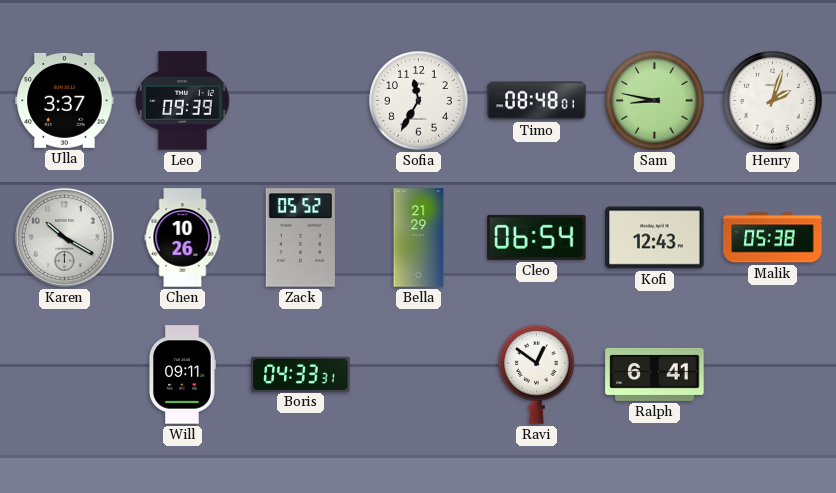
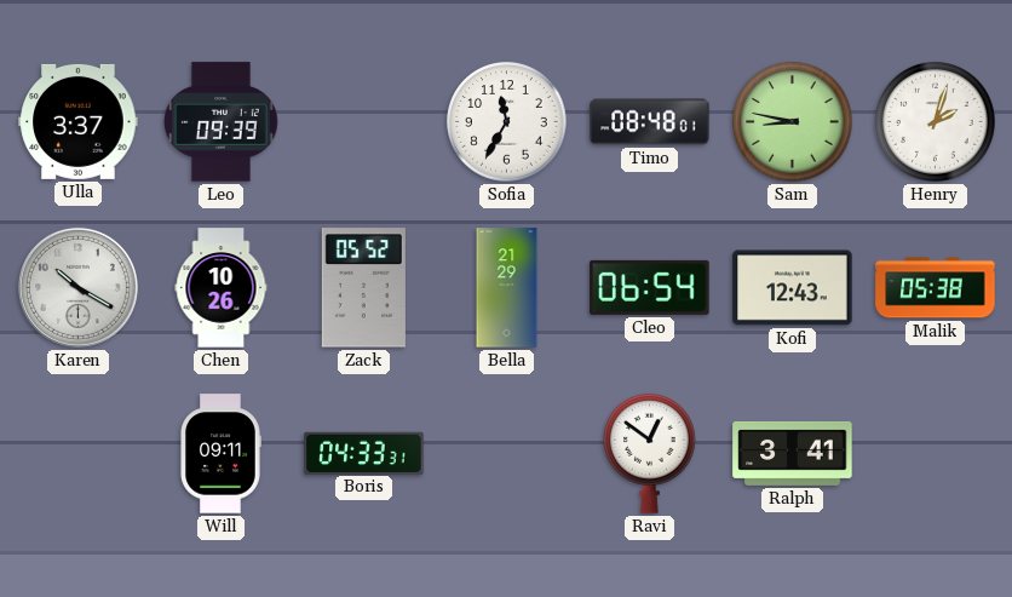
Ralph: 6:41 -> 3:41 (793, 453)
